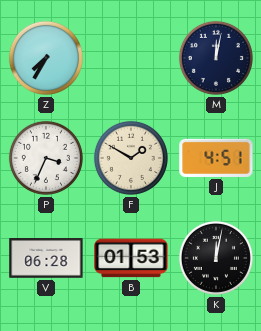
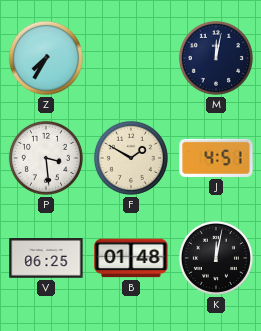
P: 3:34 -> 3:29 (46, 158)
V: 06:28 -> 06:25 (46, 258)
B: 01:53 -> 01:48 (131, 258)
